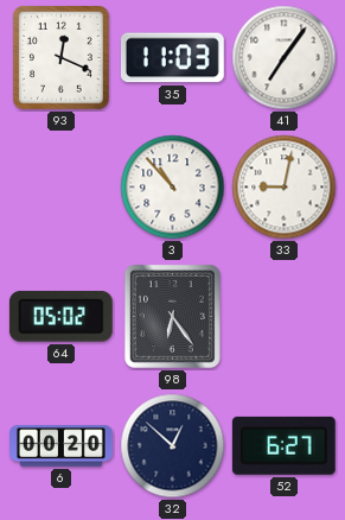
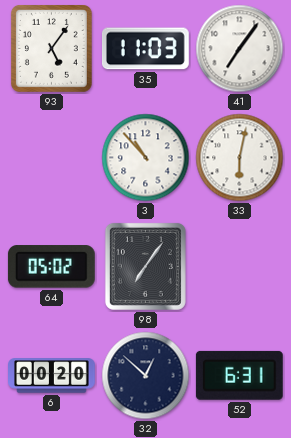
93: 12:19 -> 5:06 (51, 48)
33: 9:02 -> 6:02 (240, 158)
98: 6:24 -> 7:06 (145, 266)
52: 6:27 -> 6:31 (239, 375)
